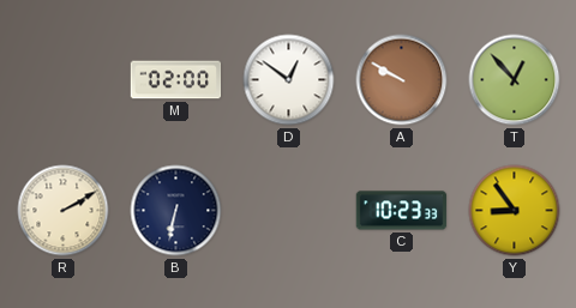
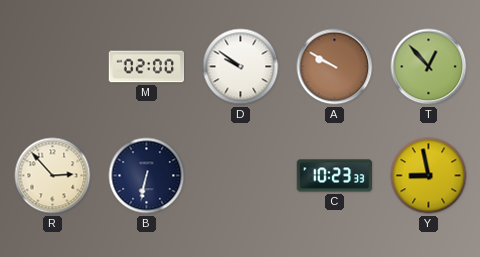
D: 12:51 -> 9:51 (241, 67)
R: 2:10 -> 2:53 (53, 176)
Y: 8:54 -> 8:58 (429, 176)
